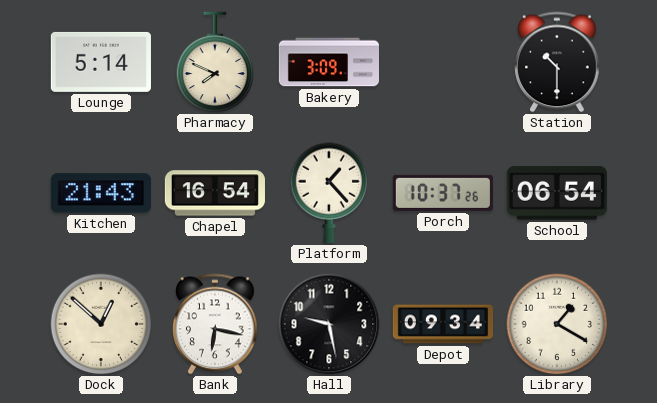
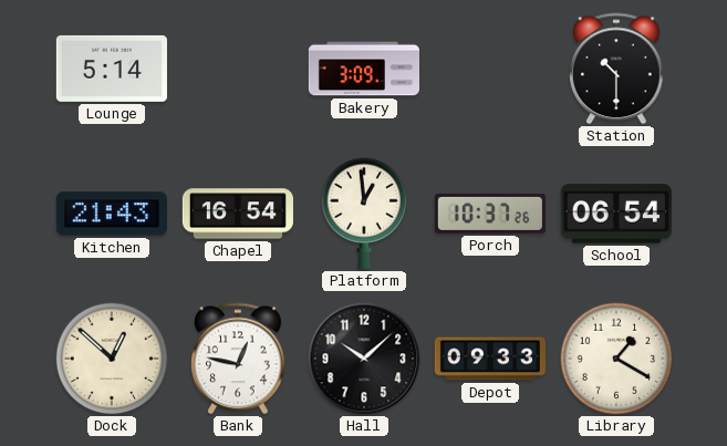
Pharmacy: 7:49 -> none (215, 62)
Platform: 1:23 -> 12:59 (364, 214)
Bank: 6:17 -> 12:47 (238, 359)
Hall: 9:28 -> 10:08 (364, 359)
Depot: 09:34 -> 09:33 (489, 359)
